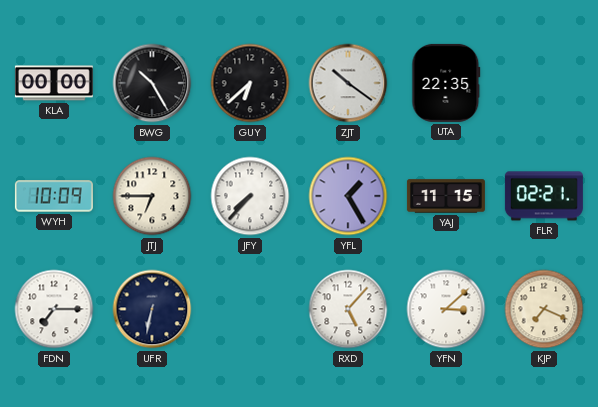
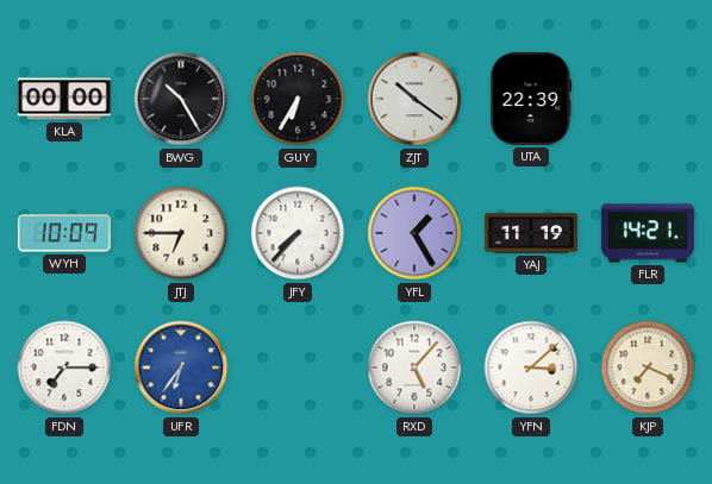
GUY: 6:38 -> 6:35 (298, 99)
UTA: 22:35 -> 22:39 (531, 99)
YAJ: 11:15 -> 11:19 (531, 233)
FLR: 02:21 -> 14:21 (648, 233)
UFR: 6:32 -> 6:36 (181, 367)
UFR dial: navy -> blue (181, 367)
